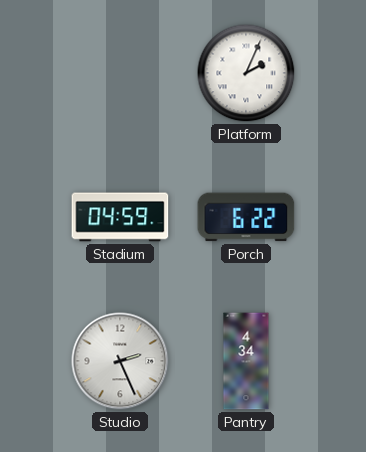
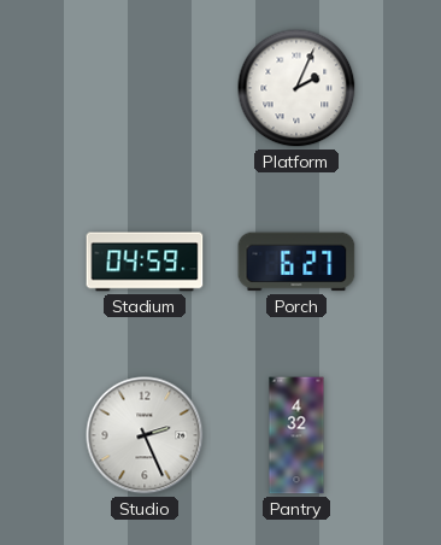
Porch: 6:22 -> 6:27 (296, 262)
Pantry: 4:34 -> 4:32 (296, 435)
